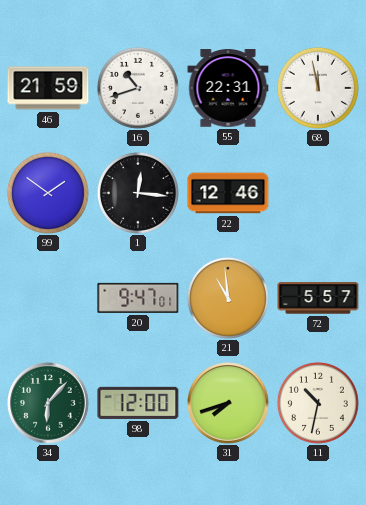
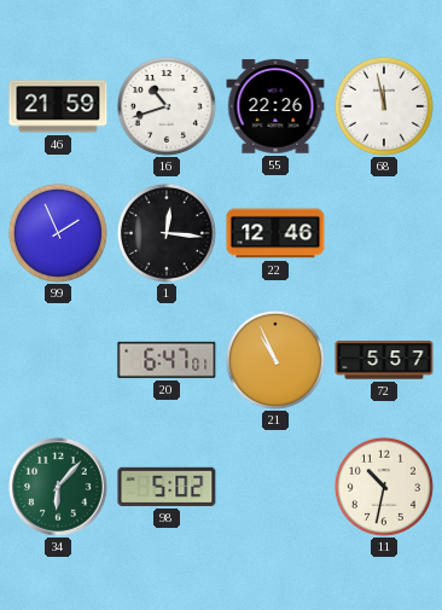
55: 22:31 -> 22:26 (275, 106)
99: 1:51 -> 1:56 (58, 233)
20: 9:47 -> 6:47 (167, 360)
21: 10:59 -> 10:56 (275, 360)
98: 12:00 -> 5:02 (167, 487)
31: 7:42 -> none (228, 403)
